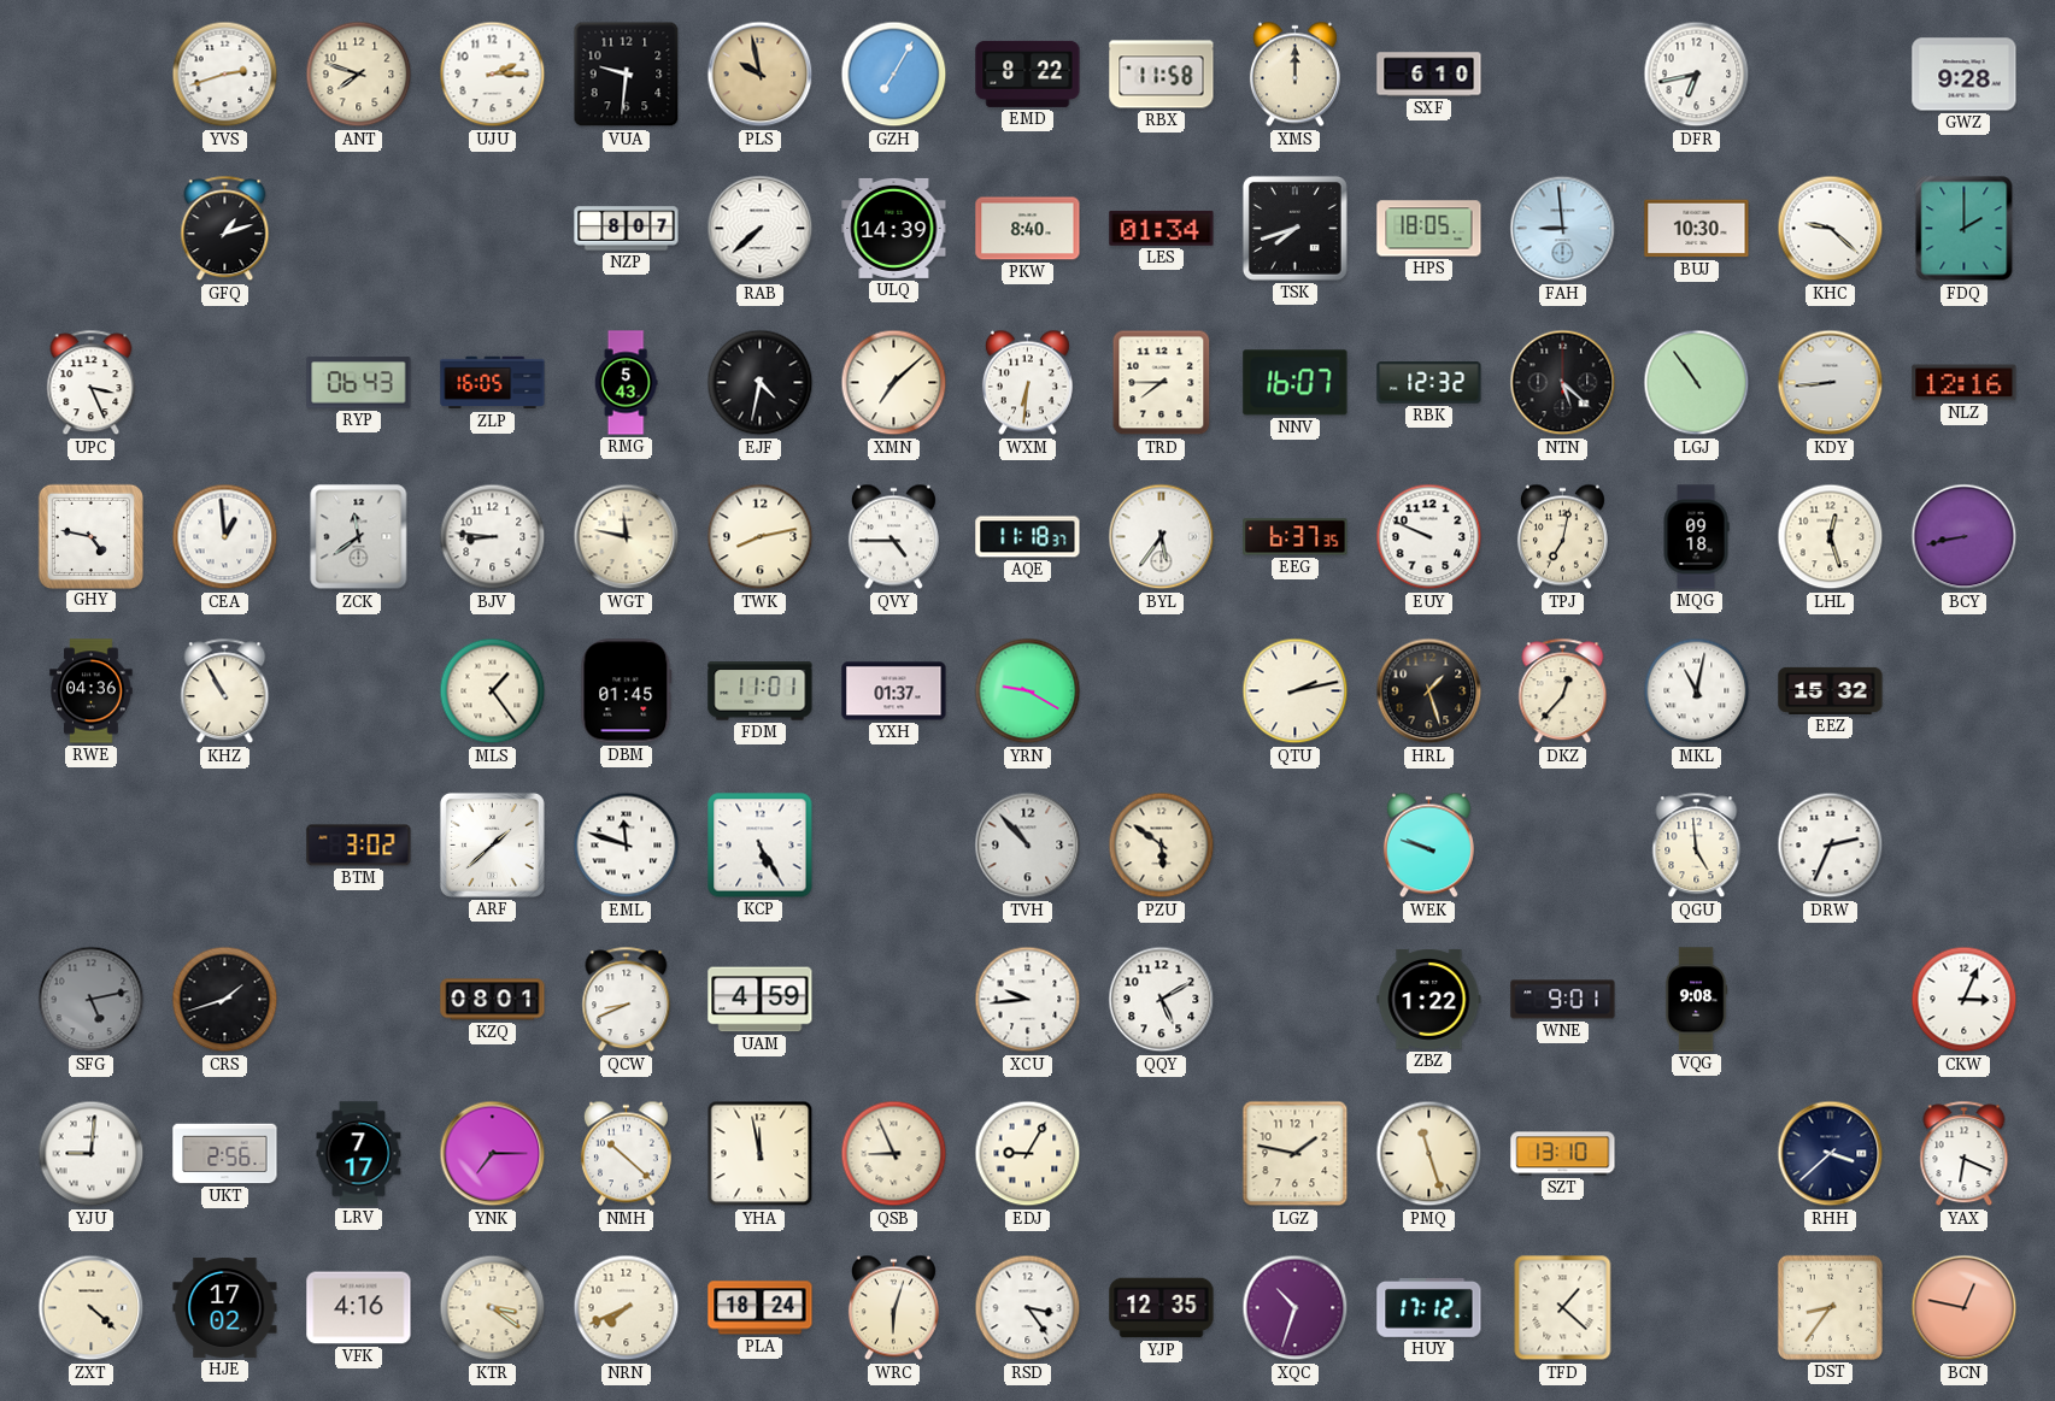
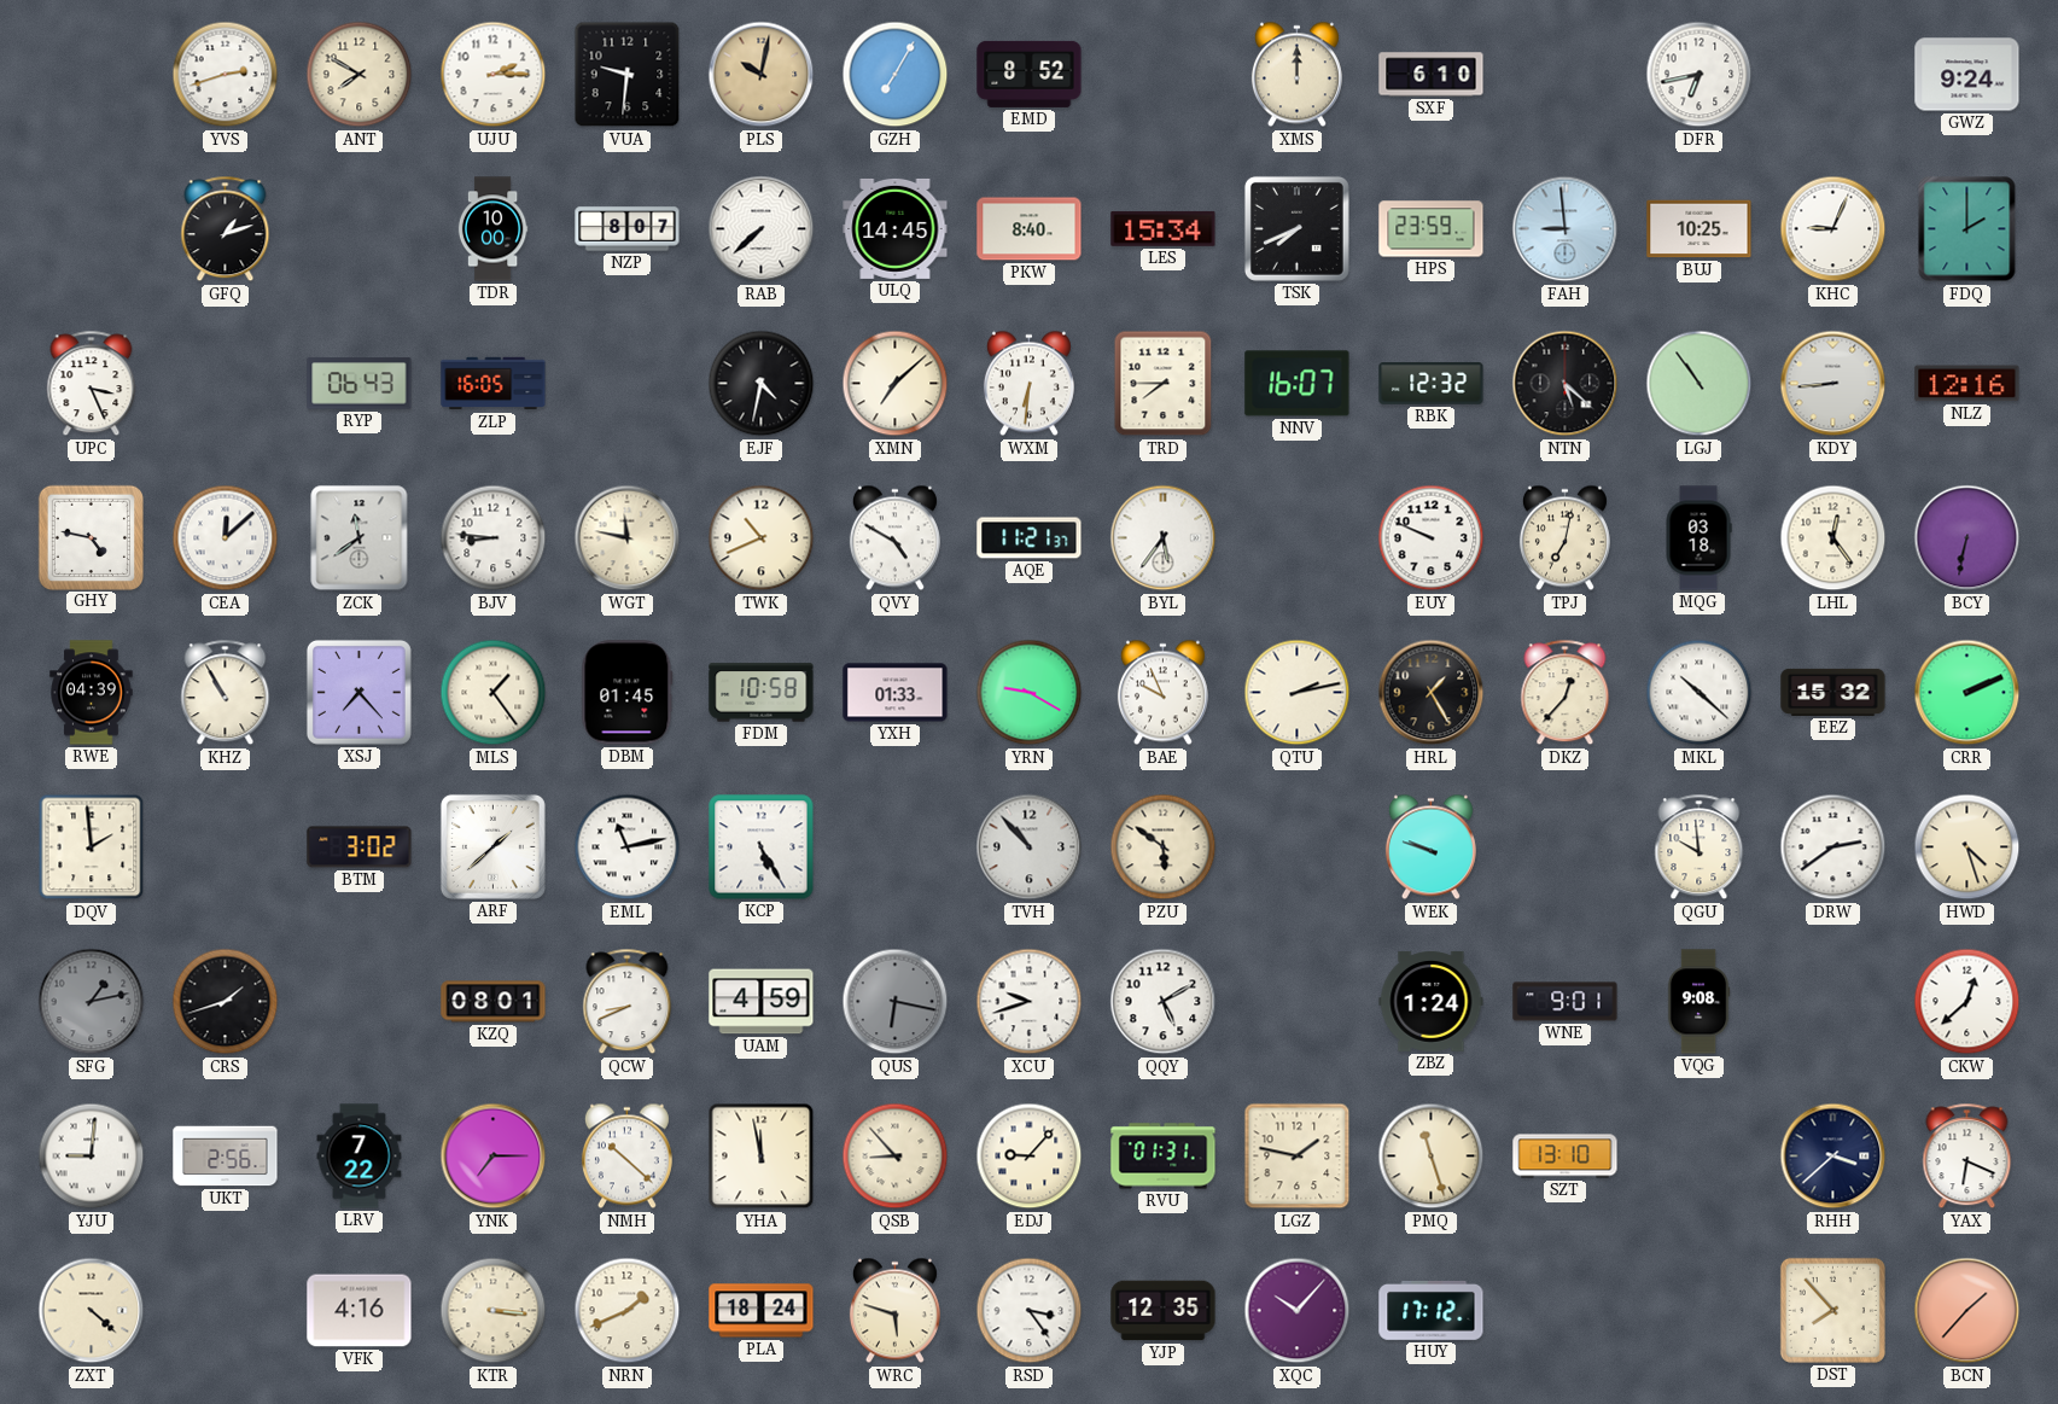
ANT: 7:48 -> 7:50 (360, 75)
PLS: 9:58 -> 10:02 (762, 75)
EMD: 8:22 -> 8:52 (1030, 74)
RBX: 11:58 -> none (1162, 75)
GWZ: 9:28 -> 9:24 (1967, 75)
TDR: none -> 10:00 (492, 229)
ULQ: 14:39 -> 14:45 (896, 228)
LES: 01:34 -> 15:34 (1164, 228)
TSK: 7:42 -> 7:41 (1296, 228)
HPS: 18:05 -> 23:59 (1432, 229)
BUJ: 10:30 -> 10:25 (1700, 229)
KHC: 9:22 -> 9:04 (1833, 229)
RMG: 5:43 -> none (626, 383)
CEA: 12:59 -> 12:08 (226, 538)
TWK: 8:13 -> 10:41 (762, 538)
QVY: 4:45 -> 4:50 (894, 538)
AQE: 11:18 -> 11:21 (1030, 538)
EEG: 6:37 -> none (1296, 537)
MQG: 09:18 -> 03:18 (1698, 538)
LHL: 12:27 -> 12:24 (1833, 538)
BCY: 8:43 -> 6:32 (1967, 538)
RWE: 04:36 -> 04:39 (92, 693)
XSJ: none -> 7:23 (358, 692)
FDM: 11:01 -> 10:58 (762, 693)
YXH: 01:37 -> 01:33 (896, 693)
BAE: none -> 9:56 (1162, 693)
HRL: 1:27 -> 1:25 (1432, 693)
MKL: 11:02 -> 10:22 (1700, 693)
CRR: none -> 2:11 (1967, 693)
DQV: none -> 1:59 (92, 847)
EML: 11:48 -> 11:13 (628, 847)
QGU: 4:59 -> 9:59 (1700, 847)
DRW: 2:34 -> 2:39 (1833, 847)
HWD: none -> 4:27 (1967, 847)
SFG: 5:13 -> 1:13 (92, 1002)
QUS: none -> 6:17 (896, 1002)
XCU: 9:44 -> 9:42 (1030, 1002)
ZBZ: 1:22 -> 1:24 (1432, 1001)
CKW: 3:04 -> 12:38 (1967, 1002)
LRV: 7:17 -> 7:22 (360, 1157)
QSB: 8:56 -> 8:53 (896, 1157)
EDJ: 9:05 -> 9:07 (1030, 1157)
RVU: none -> 01:31 (1164, 1157)
HJE: 17:02 -> none (225, 1307)
KTR: 3:21 -> 3:16 (494, 1311)
NRN: 7:41 -> 1:41 (628, 1311)
WRC: 6:03 -> 5:48 (894, 1311)
XQC: 10:33 -> 10:07 (1298, 1311)
TFD: 1:22 -> none (1563, 1308)
DST: 8:36 -> 7:53 (1832, 1310)
BCN: 12:47 -> 1:37 (1967, 1311)
